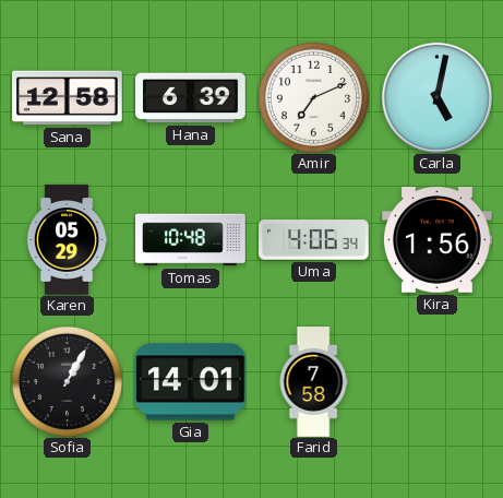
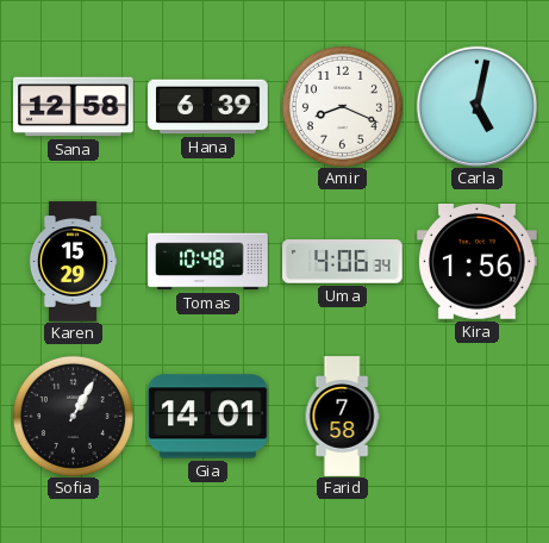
Amir: 7:11 -> 8:19 (342, 106)
Karen: 05:29 -> 15:29 (73, 262)
